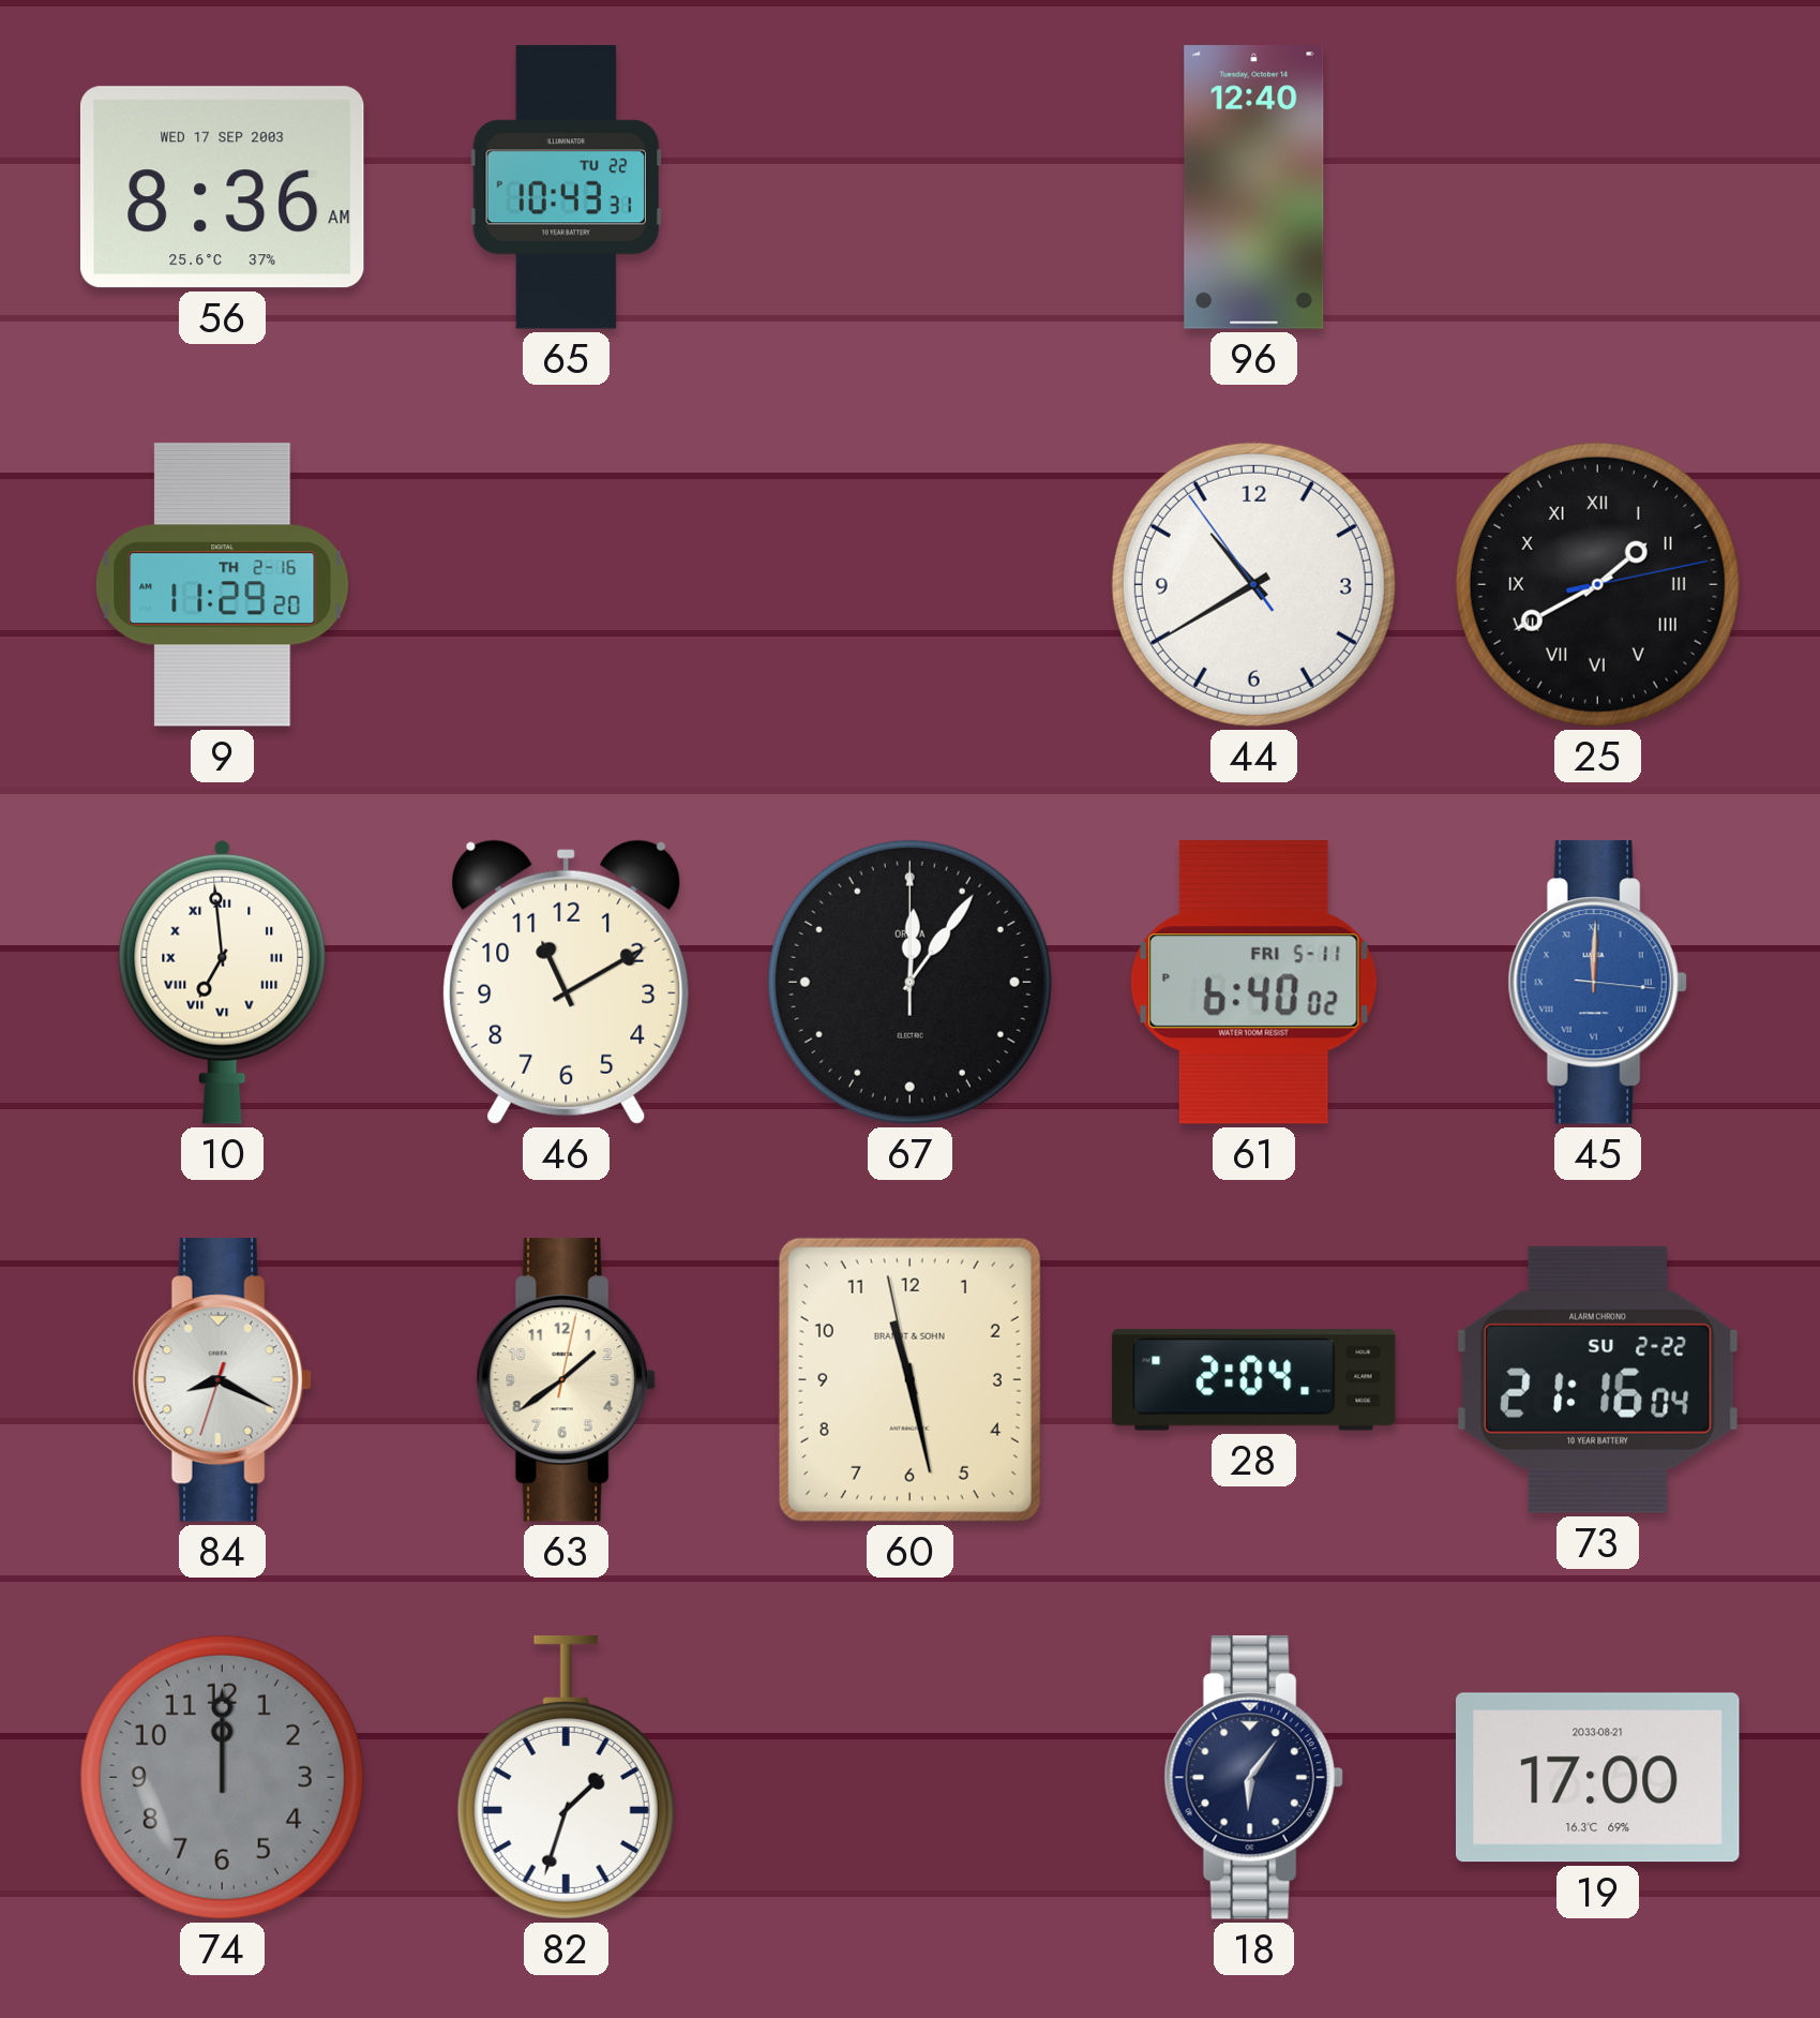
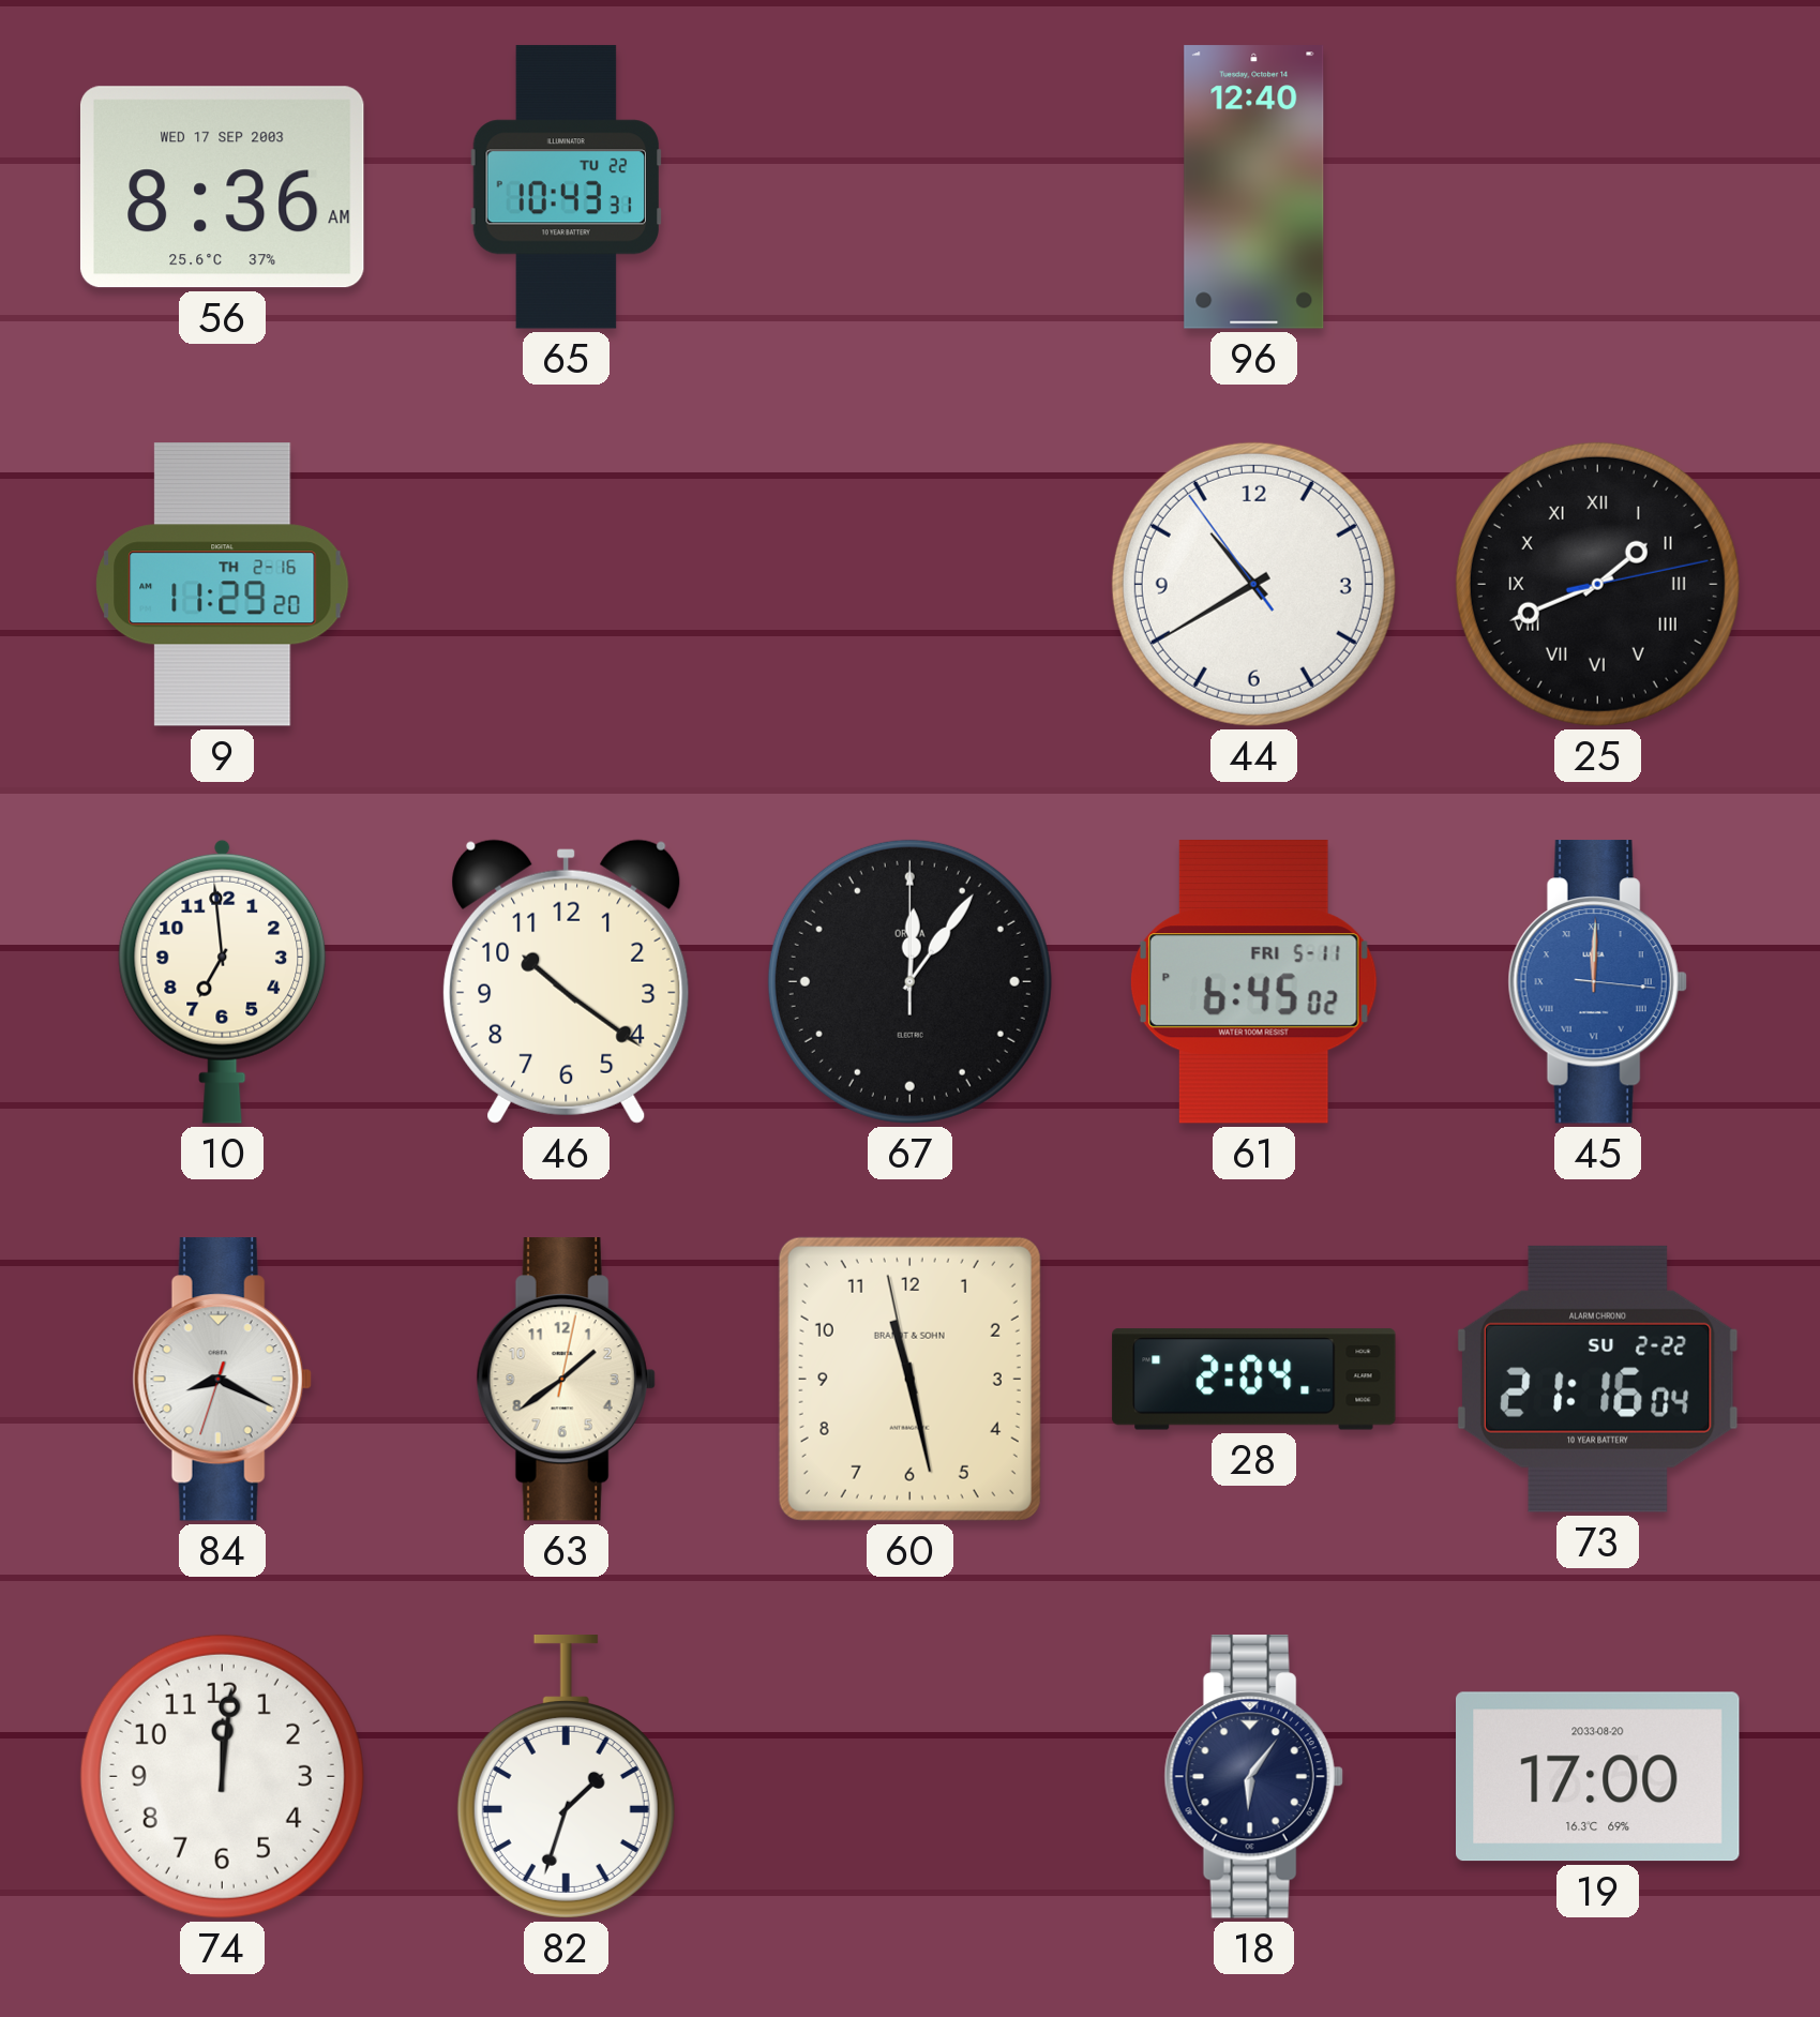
25: 1:40 -> 1:41 (1597, 584)
10 numerals: Roman -> Arabic (223, 981)
46: 11:10 -> 10:21 (567, 981)
61: 6:40 -> 6:45 (1253, 981)
74: 12:00 -> 12:01 (222, 1776)
74 dial: grey -> white (222, 1776)
19 date: 2033-08-21 -> 2033-08-20 (1598, 1777)
